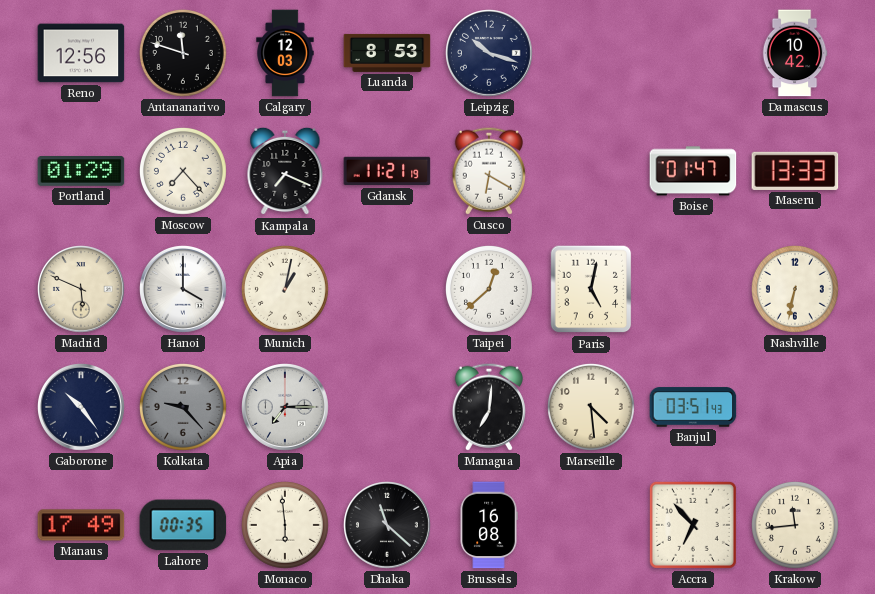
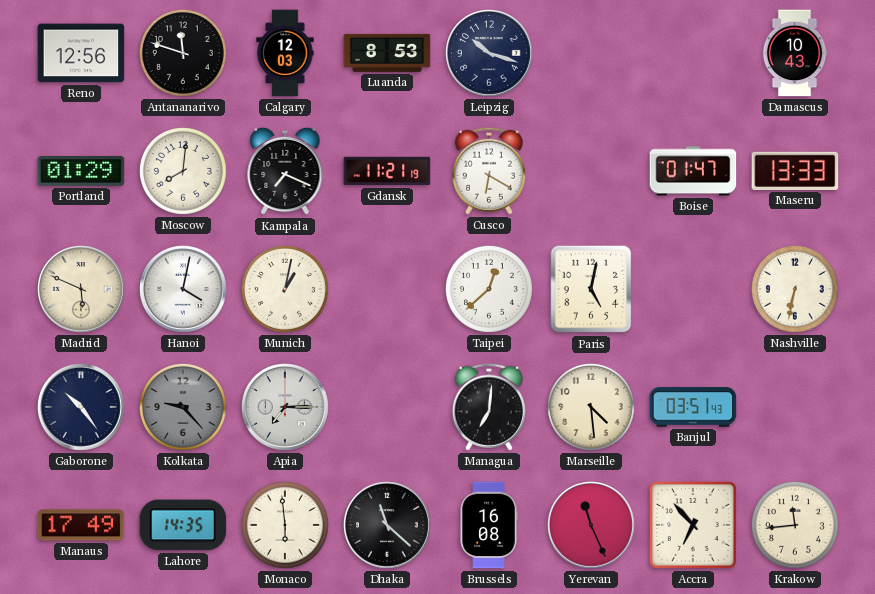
Damascus: 10:42 -> 10:43 (795, 53)
Moscow: 7:23 -> 8:01 (183, 171)
Hanoi: 4:00 -> 4:02 (184, 290)
Lahore: 00:35 -> 14:35 (183, 525)
Yerevan: none -> 11:26 (592, 526)
